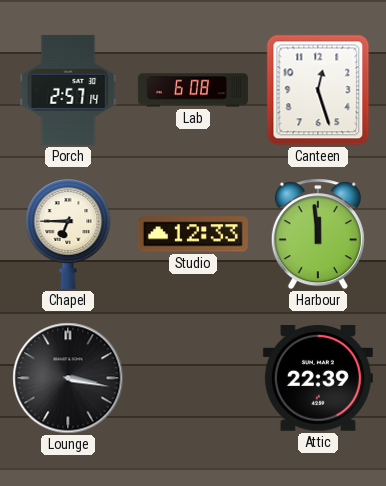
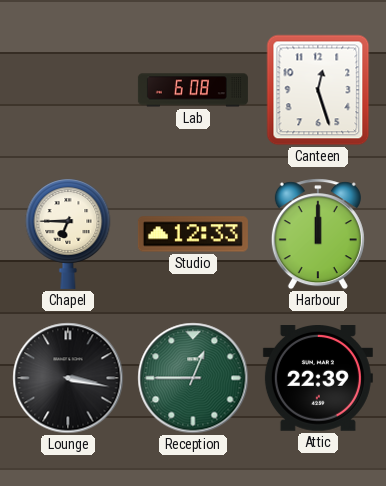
Porch: 2:57 -> none (68, 90)
Harbour: 11:59 -> 12:00 (318, 234)
Reception: none -> 12:45 (193, 378)
